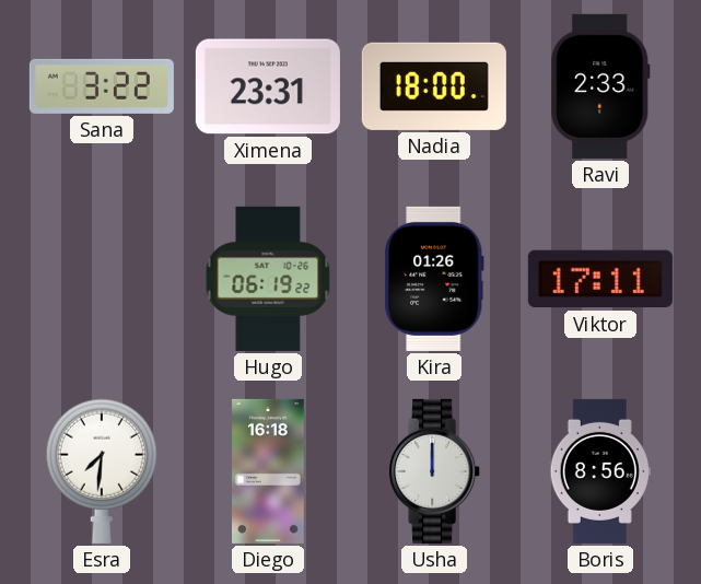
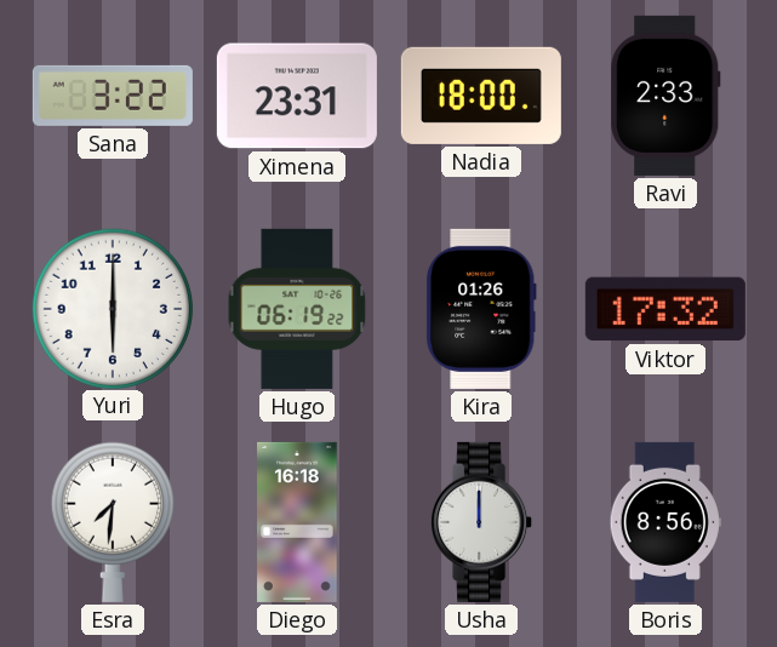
Yuri: none -> 6:00 (112, 308)
Viktor: 17:11 -> 17:32 (665, 309)
